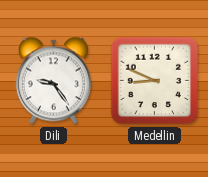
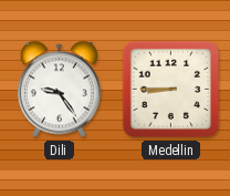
Medellin: 8:49 -> 8:45 (171, 90)
